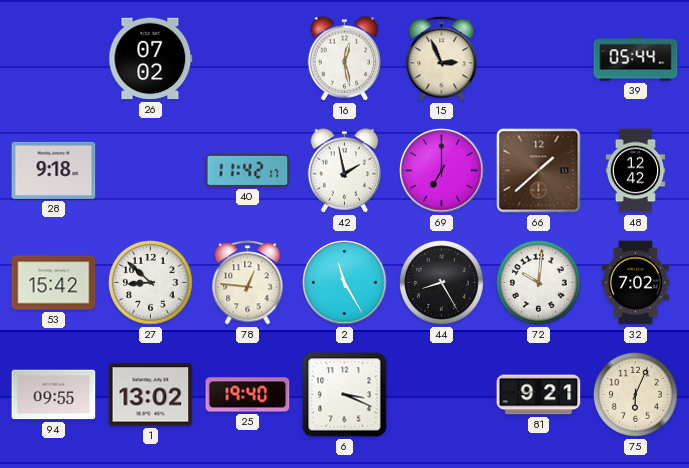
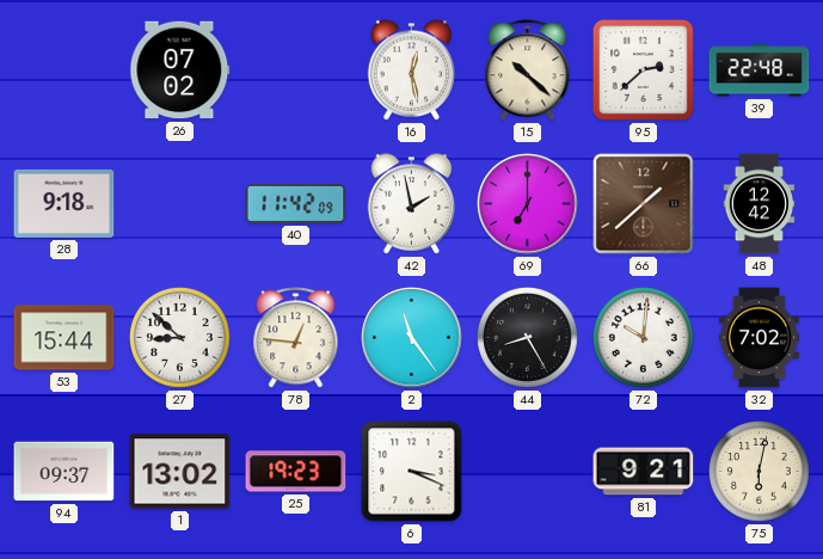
15: 2:56 -> 10:22 (528, 70)
95: none -> 2:38 (643, 69)
39: 05:44 -> 22:48 (760, 70)
40: 11:42:17 -> 11:42:09 (296, 203)
53: 15:42 -> 15:44 (65, 338)
2: 11:25 -> 11:24 (412, 338)
94: 09:55 -> 09:37 (65, 472)
25: 19:40 -> 19:23 (296, 472)
75: 6:04 -> 6:02 (760, 472)
